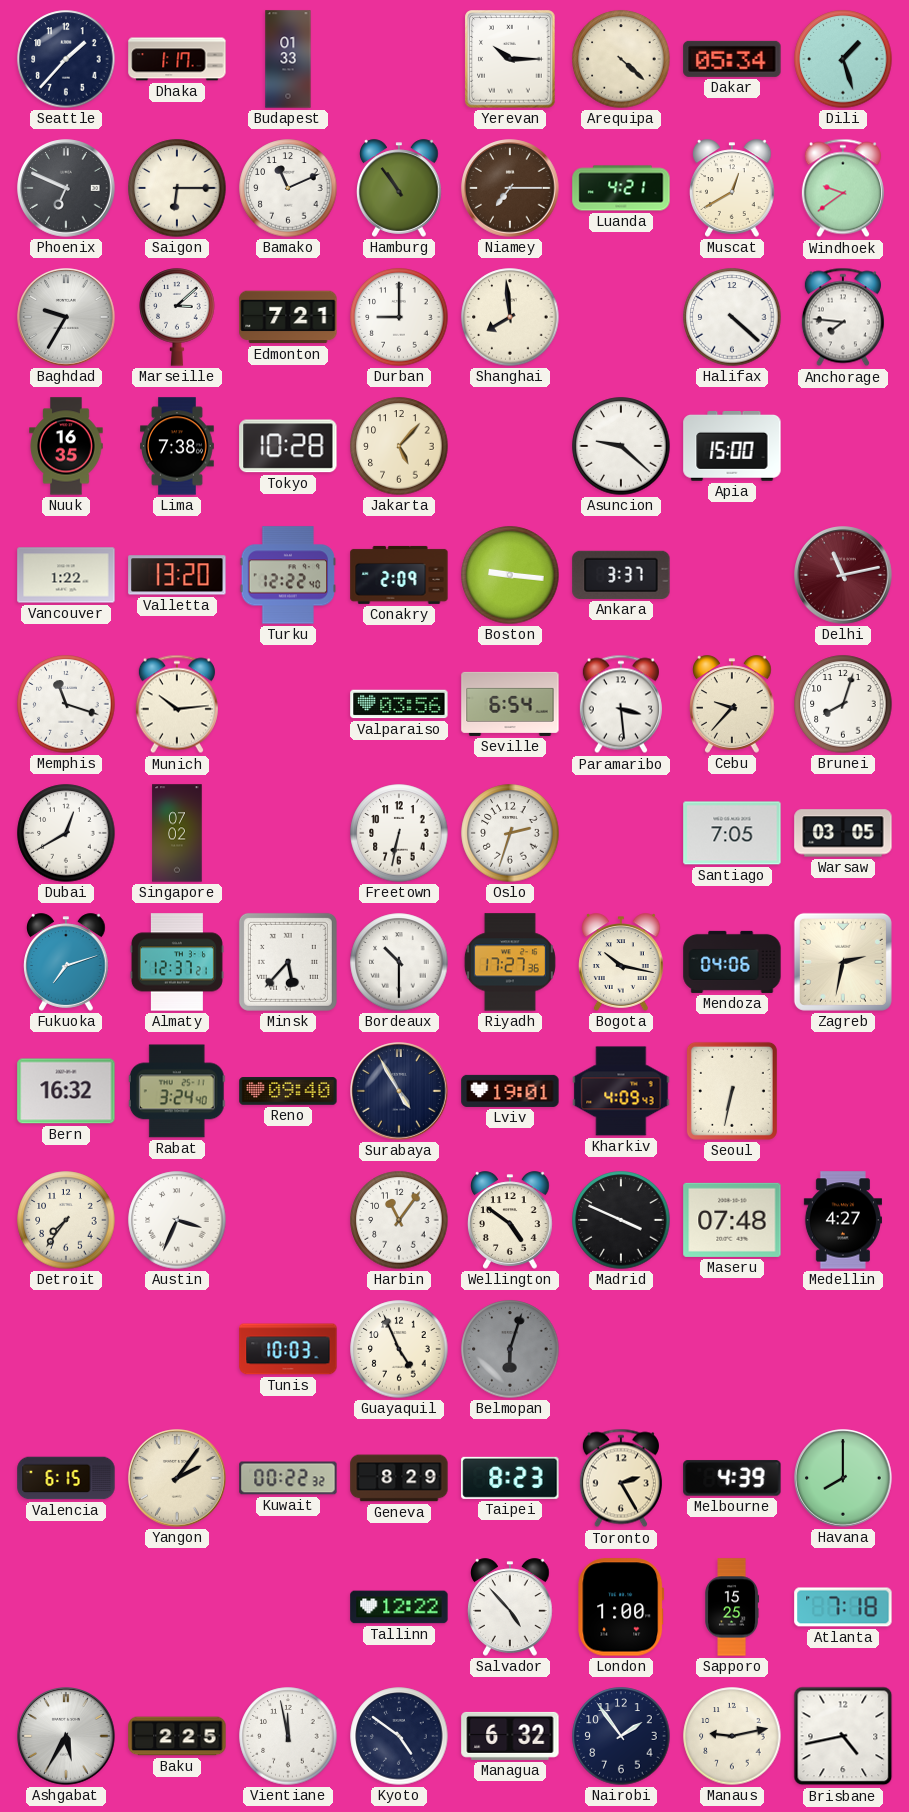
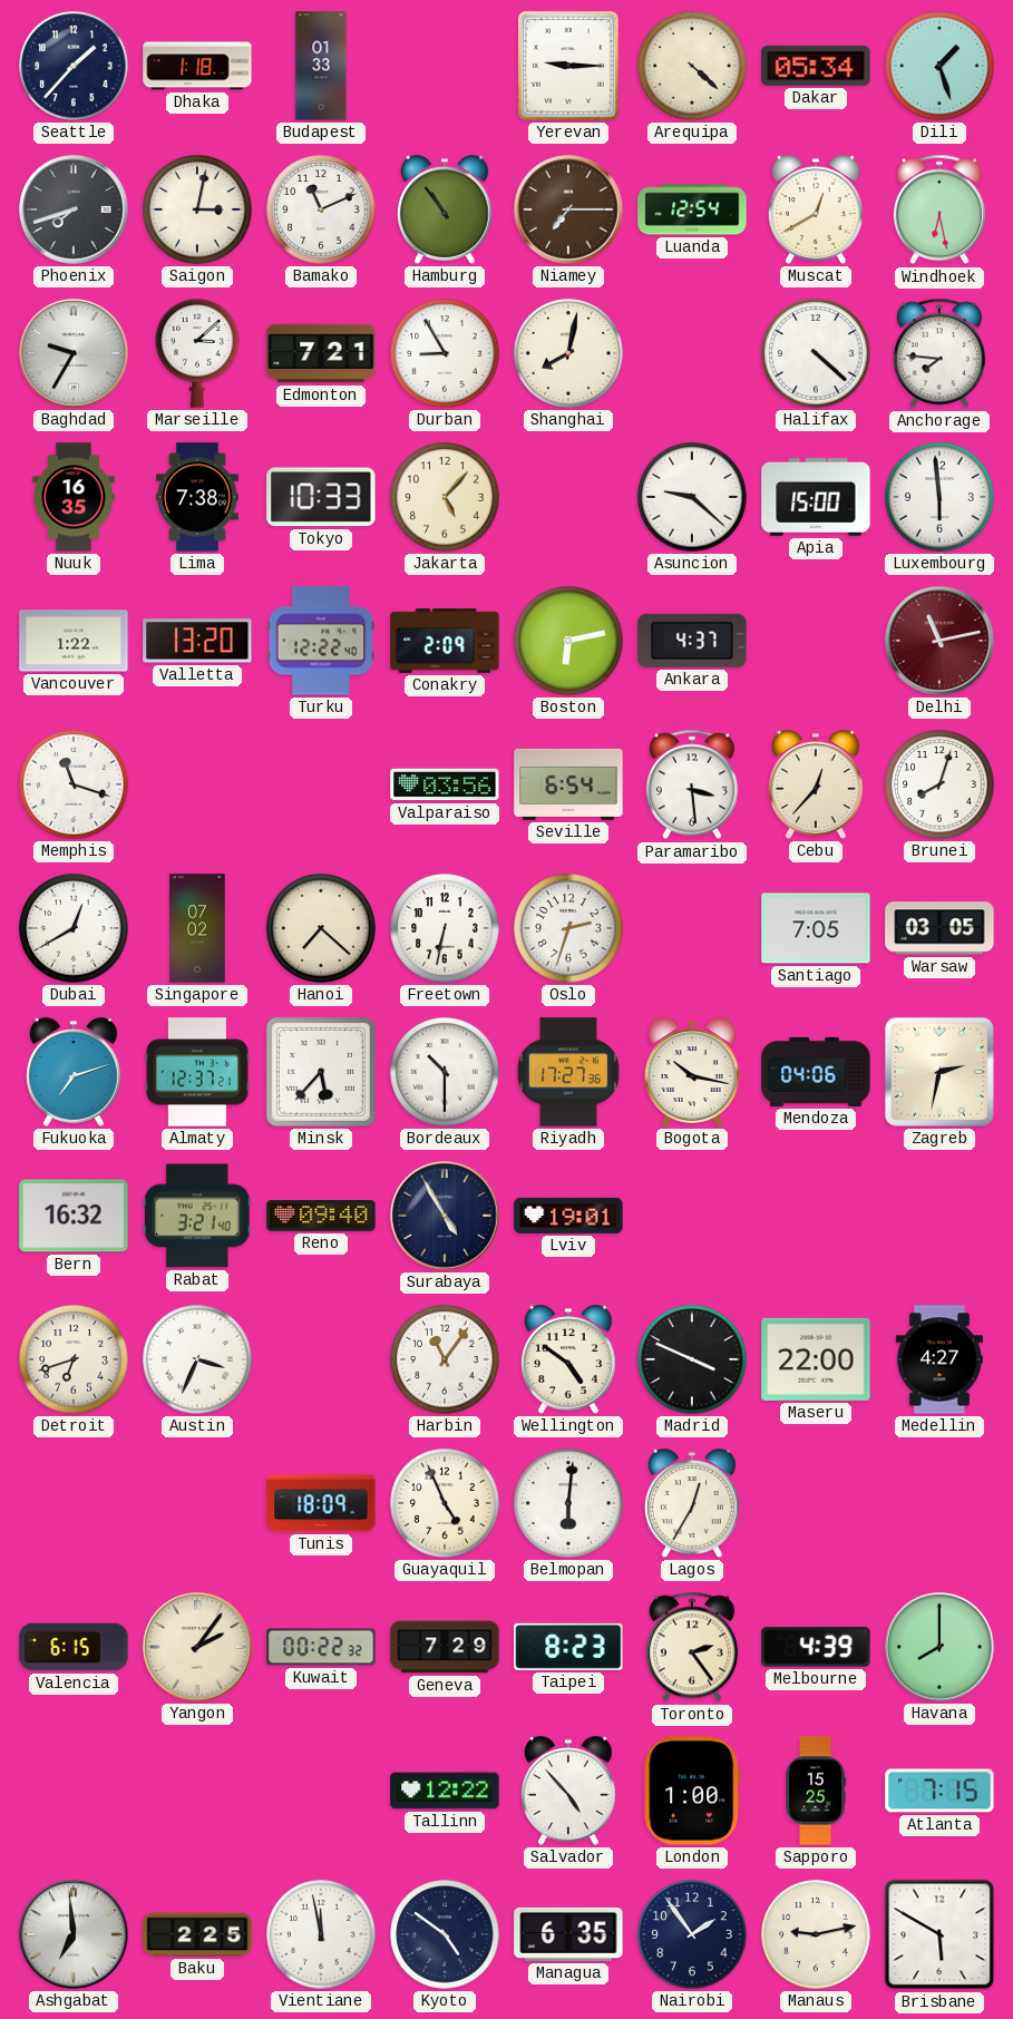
Dhaka: 1:17 -> 1:18 (197, 66)
Yerevan: 10:15 -> 9:15 (568, 66)
Phoenix: 6:49 -> 7:42 (74, 209)
Saigon: 6:15 -> 3:02 (197, 209)
Luanda: 4:21 -> 12:54 (692, 209)
Windhoek: 9:39 -> 6:28 (939, 209)
Durban: 9:00 -> 8:55 (445, 353)
Shanghai: 7:59 -> 8:02 (568, 353)
Tokyo: 10:28 -> 10:33 (321, 497)
Luxembourg: none -> 5:59 (939, 497)
Boston: 9:16 -> 6:13 (568, 641)
Ankara: 3:37 -> 4:37 (692, 641)
Munich: 10:14 -> none (177, 704)
Cebu: 9:37 -> 12:37 (817, 784)
Hanoi: none -> 7:22 (321, 928)
Rabat: 3:24 -> 3:21 (197, 1216)
Kharkiv: 4:09 -> none (621, 1091)
Seoul: 6:32 -> none (732, 1091)
Detroit: 7:36 -> 6:42 (74, 1359)
Maseru: 07:48 -> 22:00 (816, 1359)
Tunis: 10:03 -> 18:09 (321, 1503)
Belmopan: 6:03 -> 6:01 (568, 1503)
Belmopan dial: grey -> white (568, 1503)
Lagos: none -> 12:35 (693, 1503)
Geneva: 8:29 -> 7:29 (445, 1647)
Toronto: 2:25 -> 2:24 (692, 1647)
Atlanta: 7:18 -> 7:15 (939, 1791)
Ashgabat: 5:35 -> 6:59 (74, 1934)
Managua: 6:32 -> 6:35 (568, 1934)
Brisbane: 4:43 -> 5:50 (939, 1934)
